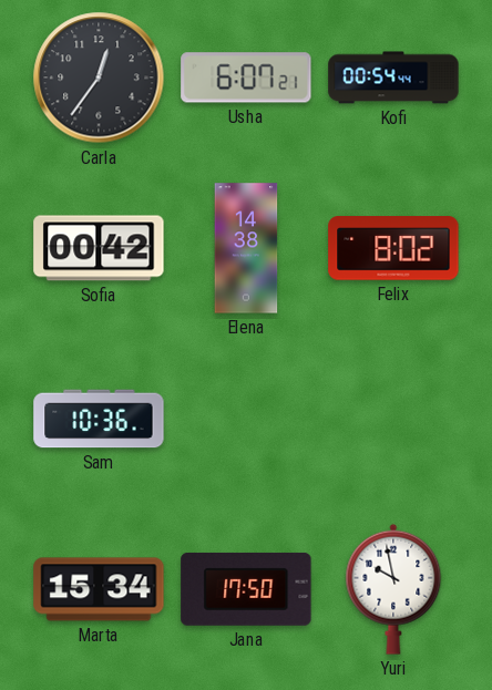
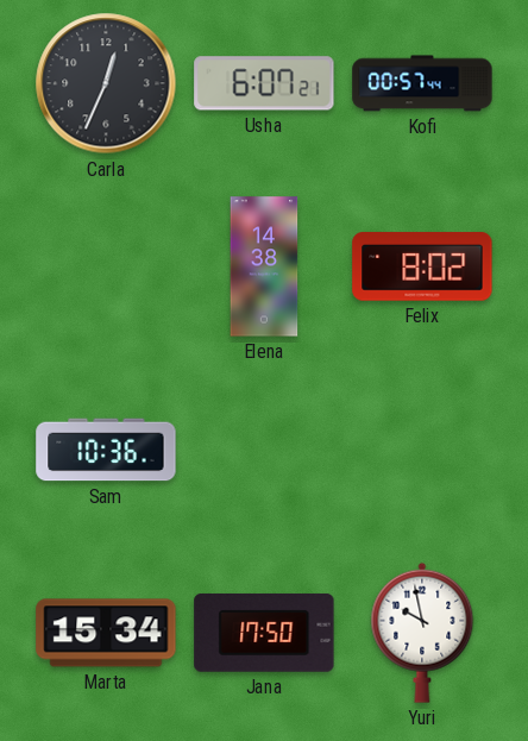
Carla: 12:36 -> 12:34 (106, 83)
Kofi: 00:54 -> 00:57 (422, 83)
Sofia: 00:42 -> none (99, 248)
